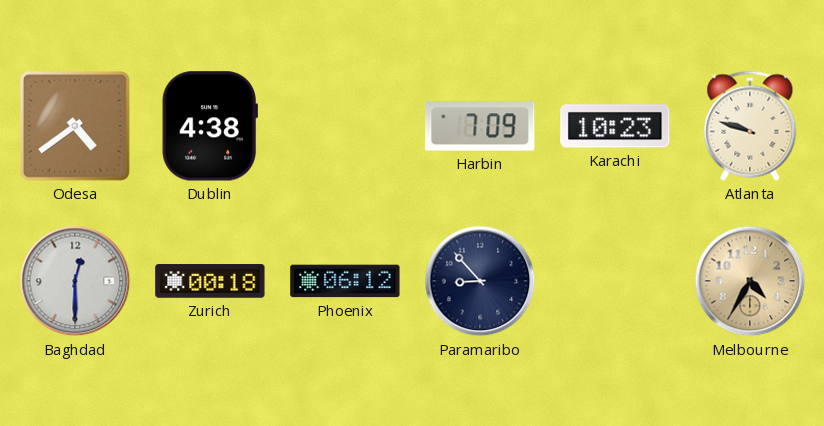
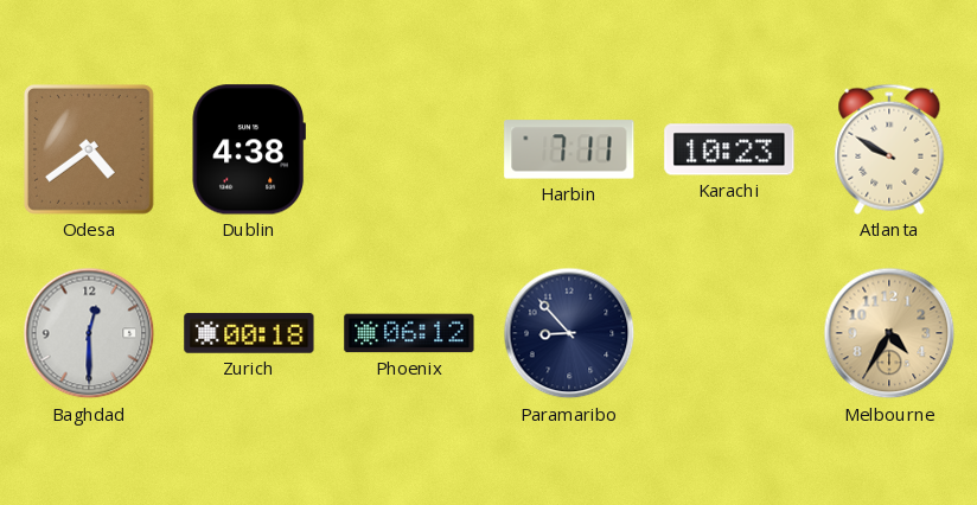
Harbin: 7:09 -> 7:11 (569, 149)
Atlanta: 9:48 -> 9:50 (889, 149)
